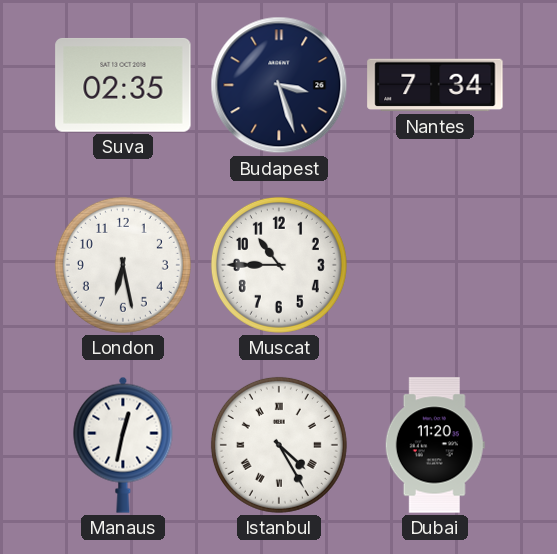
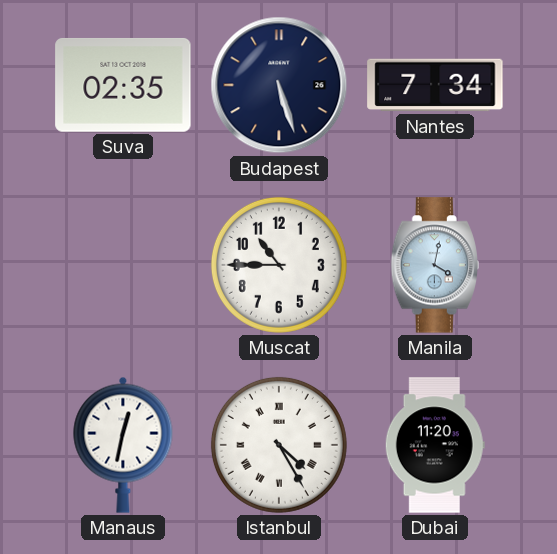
Budapest: 3:27 -> 5:27 (279, 85)
London: 6:28 -> none (123, 265)
Manila: none -> 4:02 (434, 265)
